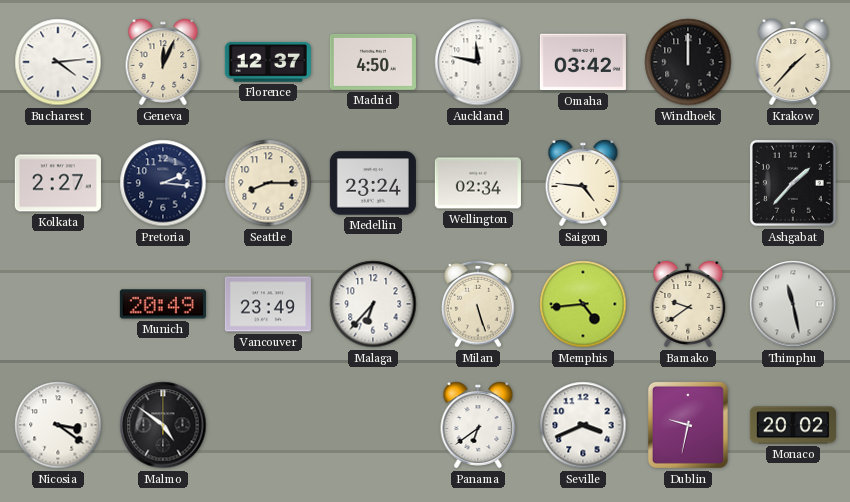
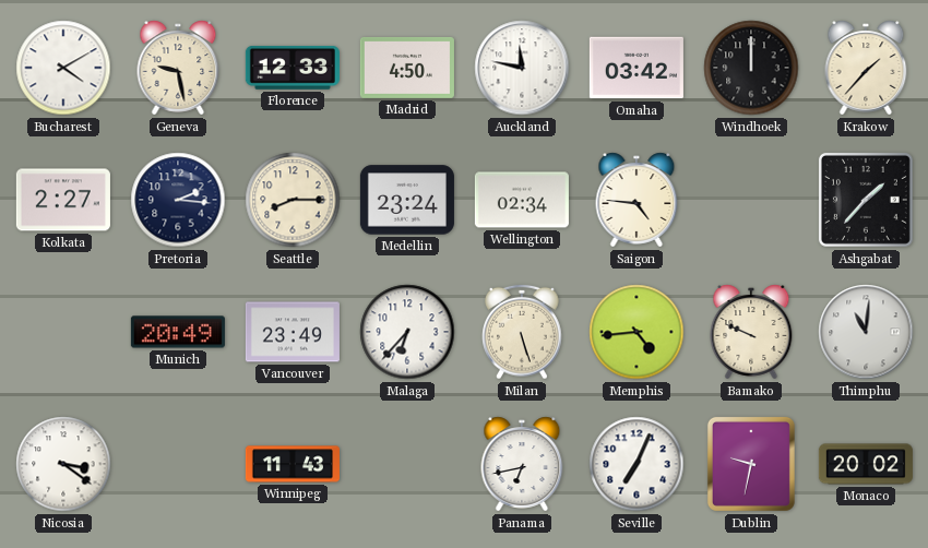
Bucharest: 4:14 -> 4:10 (63, 68)
Geneva: 12:04 -> 9:28 (178, 68)
Florence: 12:37 -> 12:33 (293, 68)
Bamako: 9:39 -> 9:49 (751, 332)
Thimphu: 11:28 -> 11:01 (866, 332)
Malmo: 4:51 -> none (163, 425)
Winnipeg: none -> 11:43 (293, 464)
Panama: 6:39 -> 6:43 (522, 464)
Seville: 3:41 -> 7:04 (636, 464)
